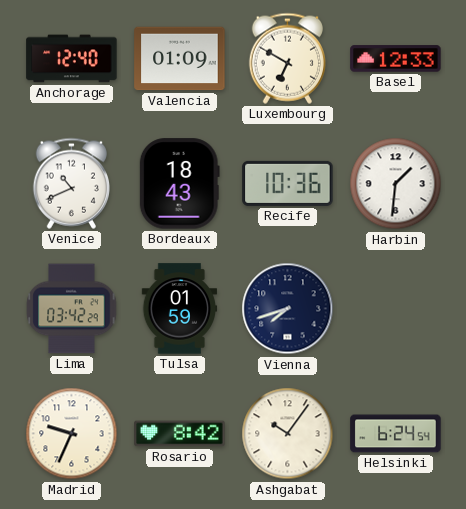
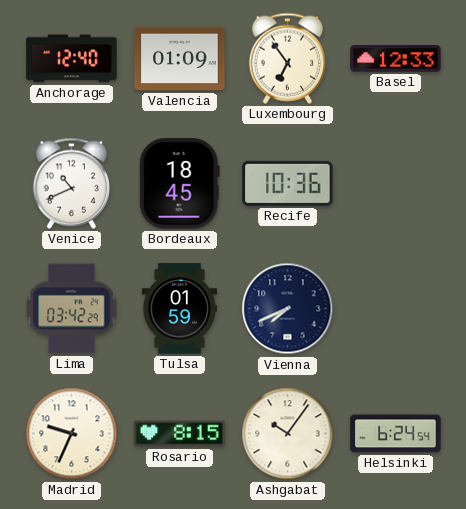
Luxembourg: 6:50 -> 6:54 (287, 58)
Bordeaux: 18:43 -> 18:45 (179, 184)
Harbin: 1:31 -> none (396, 184)
Vienna: 7:42 -> 7:41 (288, 309)
Rosario: 8:42 -> 8:15 (180, 434)
